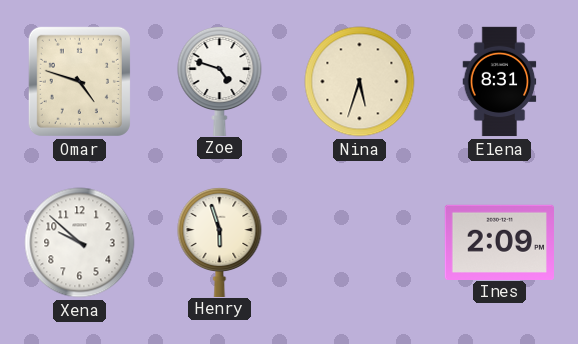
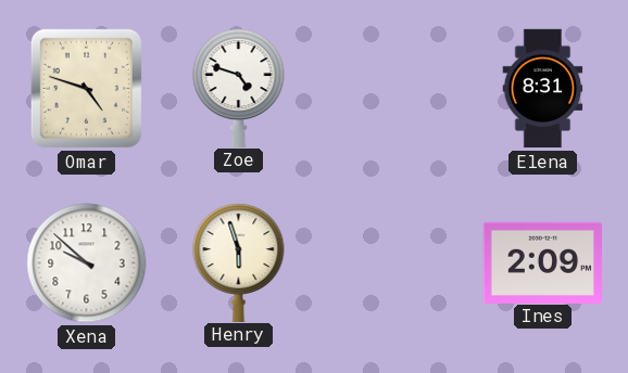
Nina: 5:33 -> none (360, 82)
